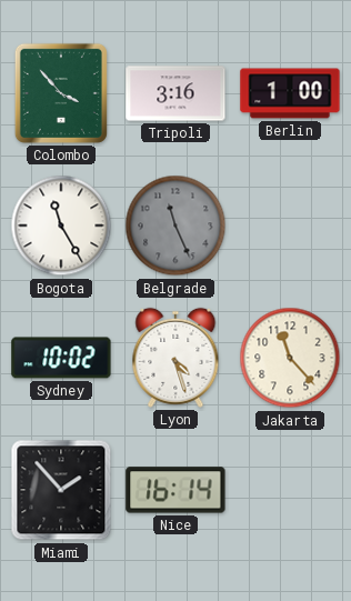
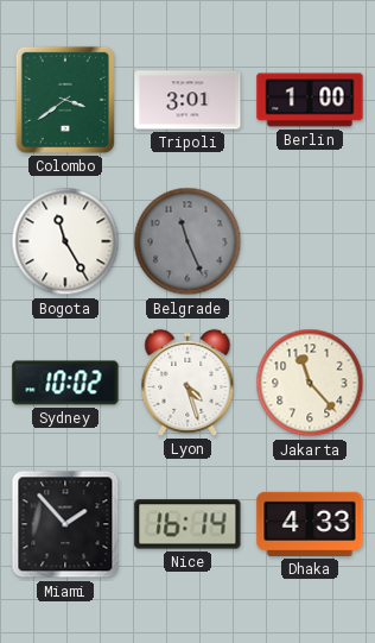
Colombo: 3:53 -> 3:39 (65, 100)
Tripoli: 3:16 -> 3:01 (188, 100)
Dhaka: none -> 4:33 (310, 524)
